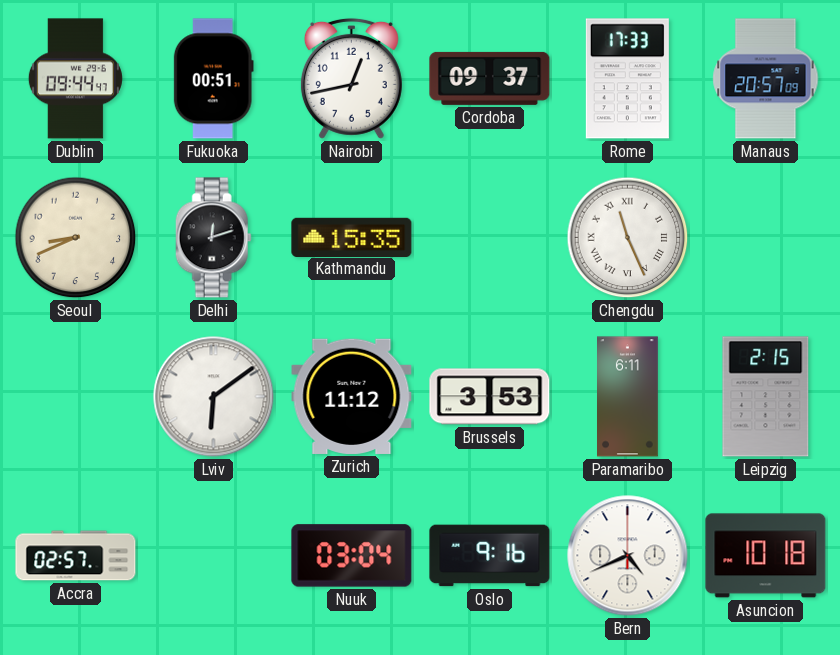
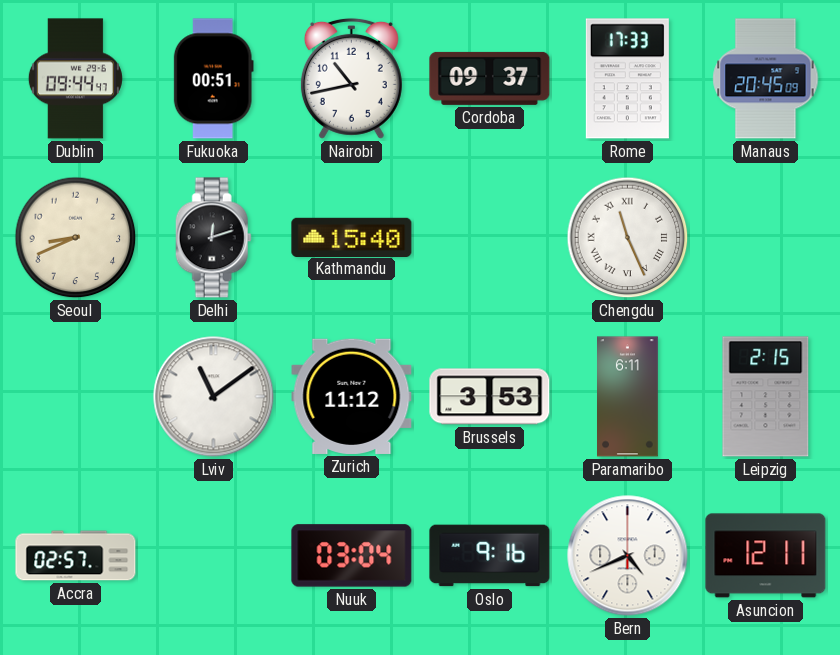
Nairobi: 12:43 -> 10:43 (351, 78)
Manaus: 20:57 -> 20:45 (766, 79)
Kathmandu: 15:35 -> 15:40 (352, 237)
Lviv: 6:09 -> 11:09 (214, 397)
Asuncion: 10:18 -> 12:11 (766, 556)
